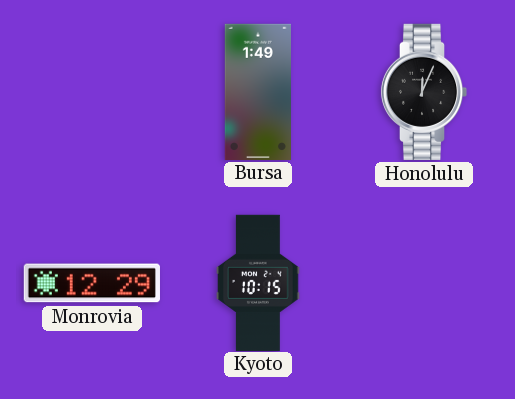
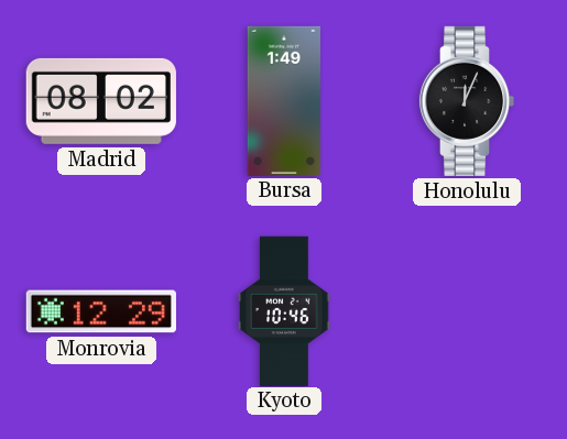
Madrid: none -> 08:02 (101, 101)
Kyoto: 10:15 -> 10:46 (284, 310)
